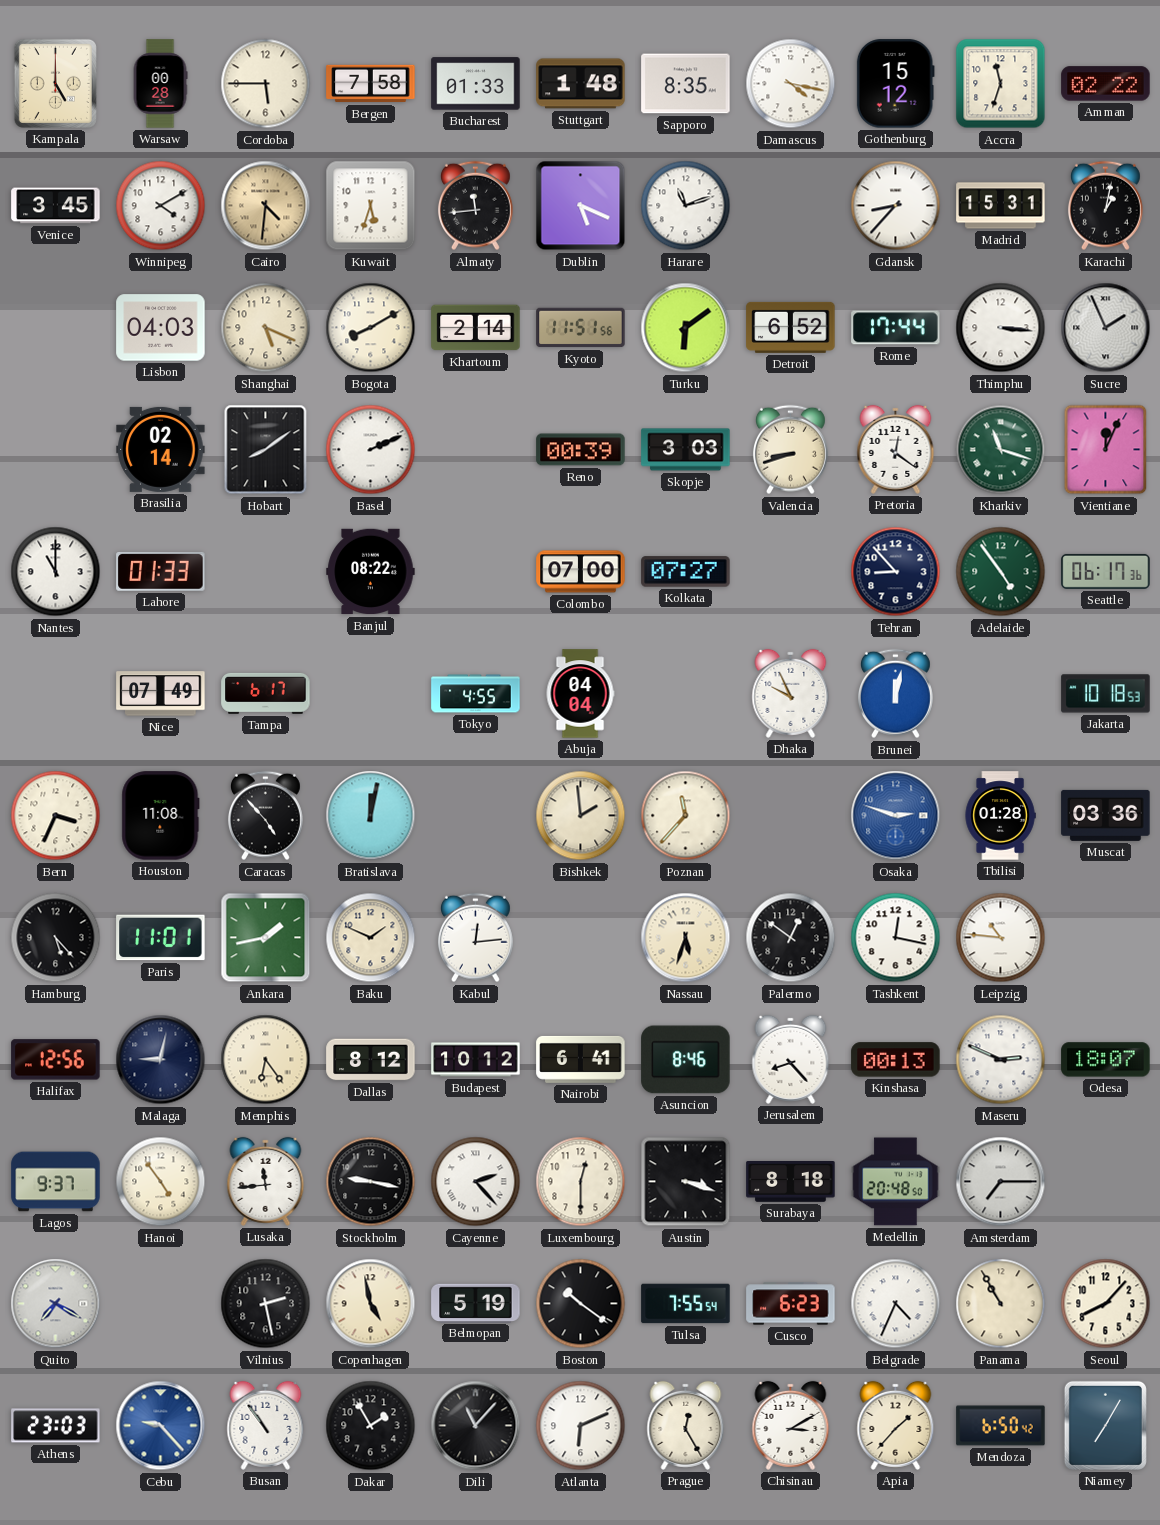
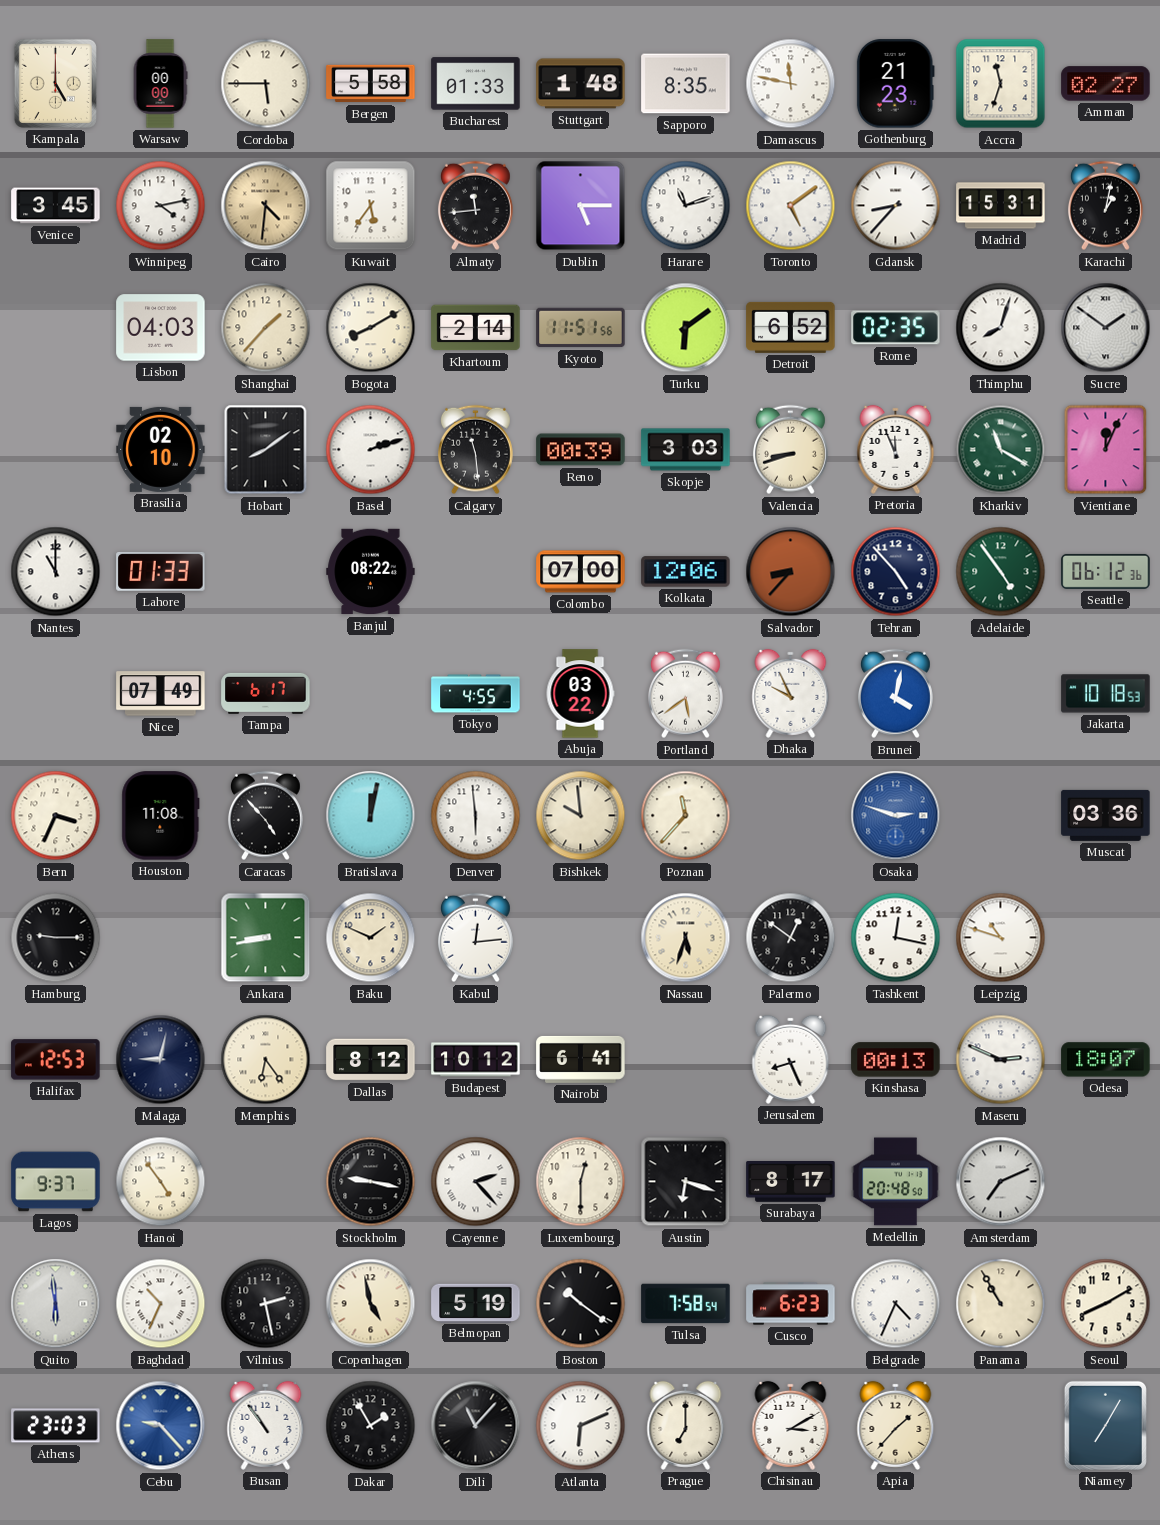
Warsaw: 00:28 -> 00:00 (160, 84)
Bergen: 7:58 -> 5:58 (371, 84)
Damascus: 4:17 -> 11:47 (791, 84)
Gothenburg: 15:12 -> 21:23 (895, 84)
Amman: 02:22 -> 02:27 (1106, 84)
Winnipeg: 4:10 -> 4:13 (161, 206)
Kuwait: 5:33 -> 5:36 (371, 206)
Dublin: 5:19 -> 5:15 (581, 206)
Toronto: none -> 5:09 (791, 206)
Shanghai: 5:19 -> 1:37 (266, 328)
Rome: 17:44 -> 02:35 (896, 328)
Thimphu: 3:16 -> 8:03 (1001, 328)
Sucre: 1:56 -> 1:51 (1106, 328)
Brasilia: 02:14 -> 02:10 (161, 449)
Basel: 2:11 -> 2:12 (371, 450)
Calgary: none -> 11:29 (475, 450)
Pretoria: 12:21 -> 11:56 (896, 449)
Kharkiv: 11:18 -> 11:20 (1001, 450)
Kolkata: 07:27 -> 12:06 (686, 572)
Salvador: none -> 8:37 (791, 572)
Tehran: 8:53 -> 4:53 (896, 572)
Seattle: 06:17 -> 06:12 (1106, 571)
Abuja: 04:04 -> 03:22 (580, 694)
Portland: none -> 5:39 (685, 694)
Brunei: 12:02 -> 4:02 (895, 694)
Denver: none -> 5:59 (476, 816)
Bishkek: 1:59 -> 9:59 (581, 816)
Tbilisi: 01:28 -> none (1000, 816)
Hamburg: 5:23 -> 9:15 (56, 938)
Paris: 11:01 -> none (161, 938)
Ankara: 1:43 -> 8:43 (266, 938)
Leipzig: 10:46 -> 10:48 (1001, 938)
Halifax: 12:56 -> 12:53 (56, 1060)
Asuncion: 8:46 -> none (686, 1060)
Jerusalem: 8:23 -> 8:26 (791, 1059)
Lusaka: 11:44 -> none (266, 1181)
Austin: 3:18 -> 6:18 (686, 1182)
Surabaya: 8:18 -> 8:17 (791, 1182)
Amsterdam: 7:15 -> 7:11 (1001, 1182)
Quito: 7:20 -> 5:59 (56, 1304)
Baghdad: none -> 10:34 (161, 1304)
Tulsa: 7:55 -> 7:58 (686, 1304)
Seoul: 8:07 -> 8:10 (1106, 1304)
Prague: 12:25 -> 7:00 (686, 1425)
Mendoza: 6:50 -> none (1001, 1426)
